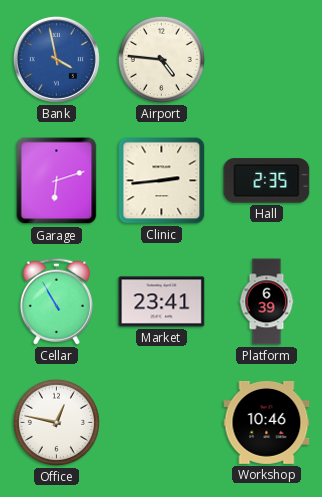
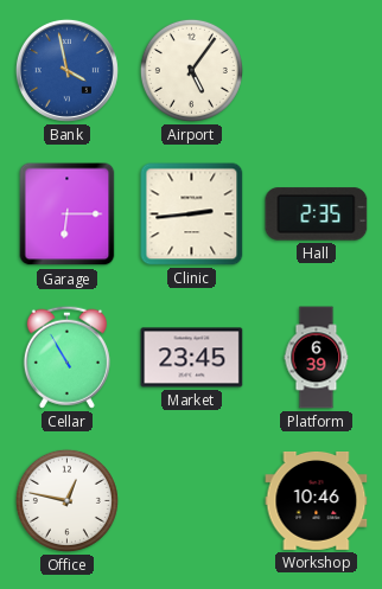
Airport: 4:46 -> 5:06 (191, 70)
Garage: 6:12 -> 6:15 (68, 215)
Market: 23:41 -> 23:45 (192, 358)
